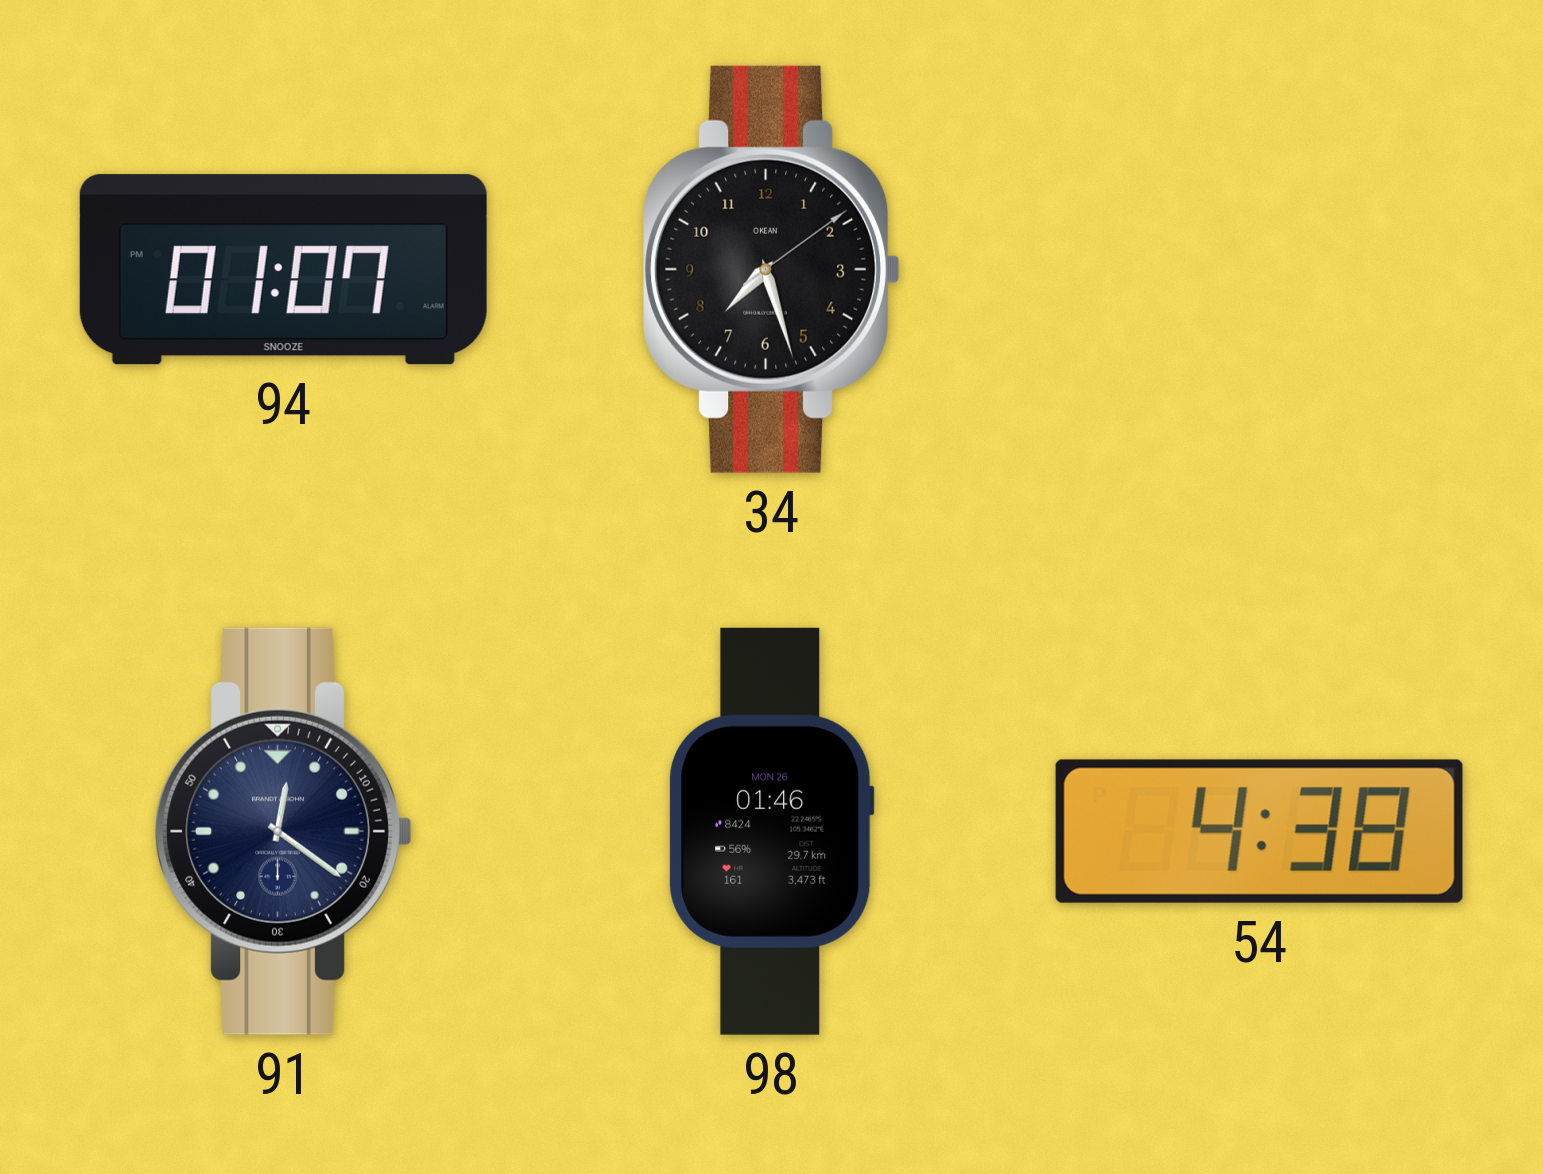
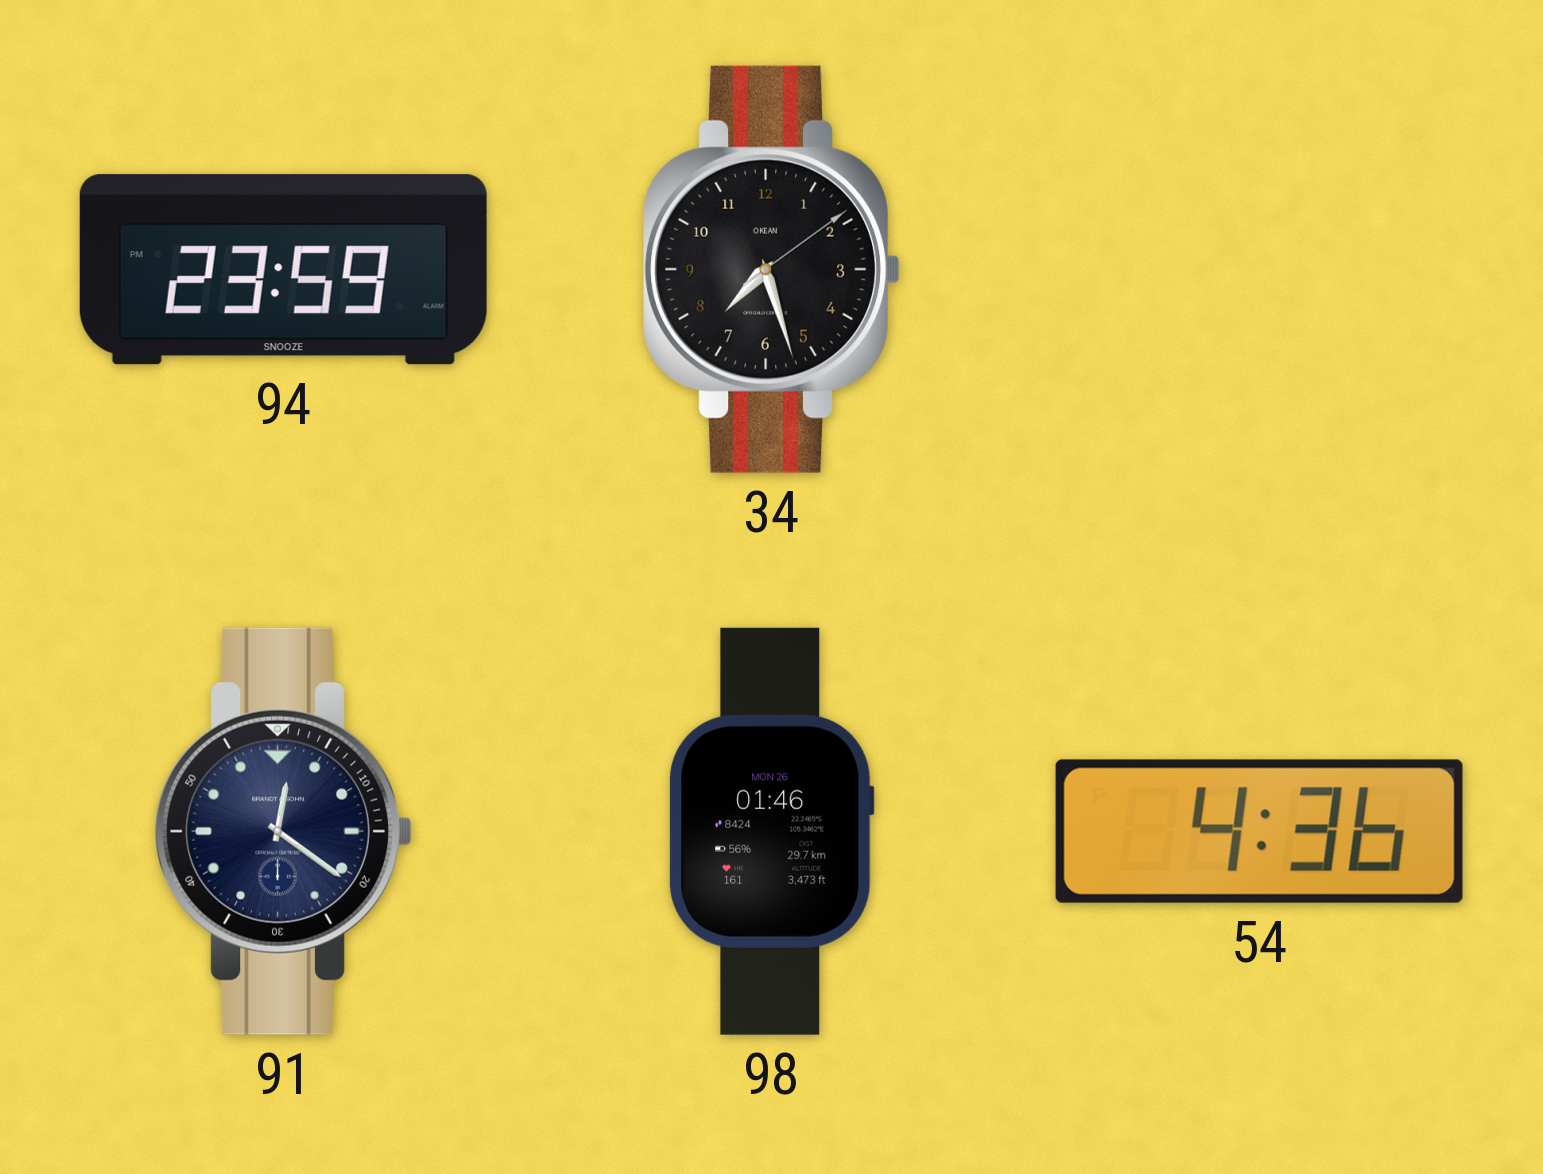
94: 01:07 -> 23:59 (283, 270)
54: 4:38 -> 4:36 (1259, 831)
